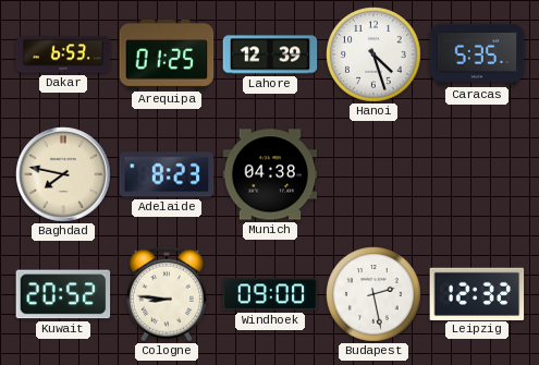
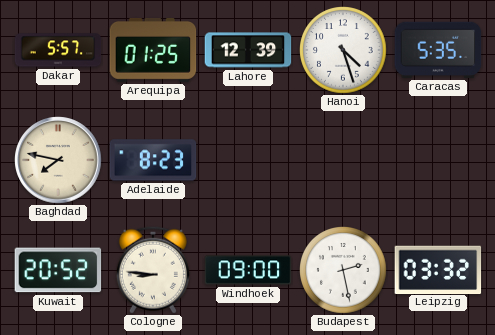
Dakar: 6:53 -> 5:57 (58, 50)
Munich: 04:38 -> none (270, 174)
Leipzig: 12:32 -> 03:32 (438, 269)
